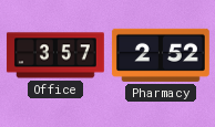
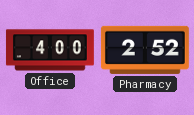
Office: 3:57 -> 4:00 (50, 50)
